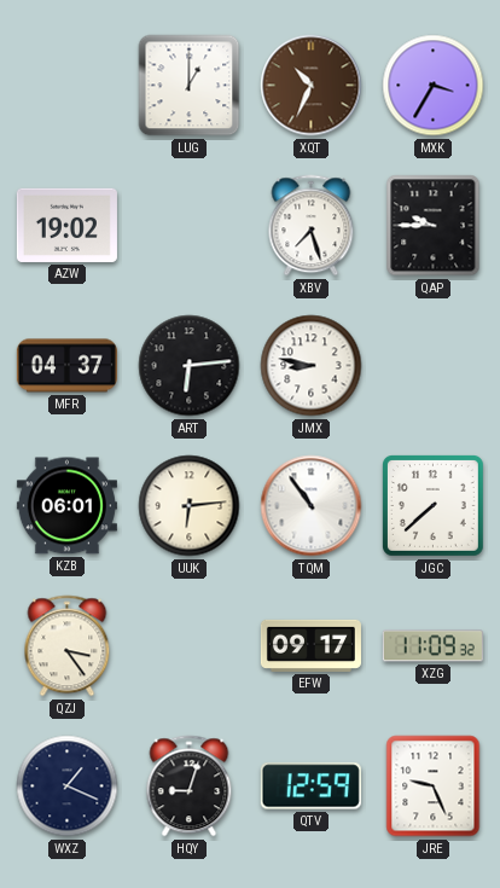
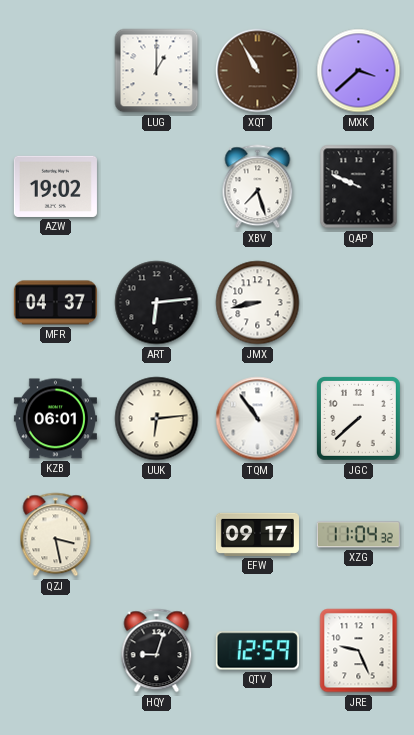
XQT: 10:34 -> 10:55 (258, 71)
MXK: 3:35 -> 3:38 (359, 71)
QAP: 9:45 -> 9:49 (359, 187)
JMX: 8:47 -> 8:43 (258, 303)
QZJ: 3:24 -> 3:28 (56, 535)
XZG: 11:09 -> 11:04 (358, 535)
WXZ: 1:19 -> none (68, 787)
